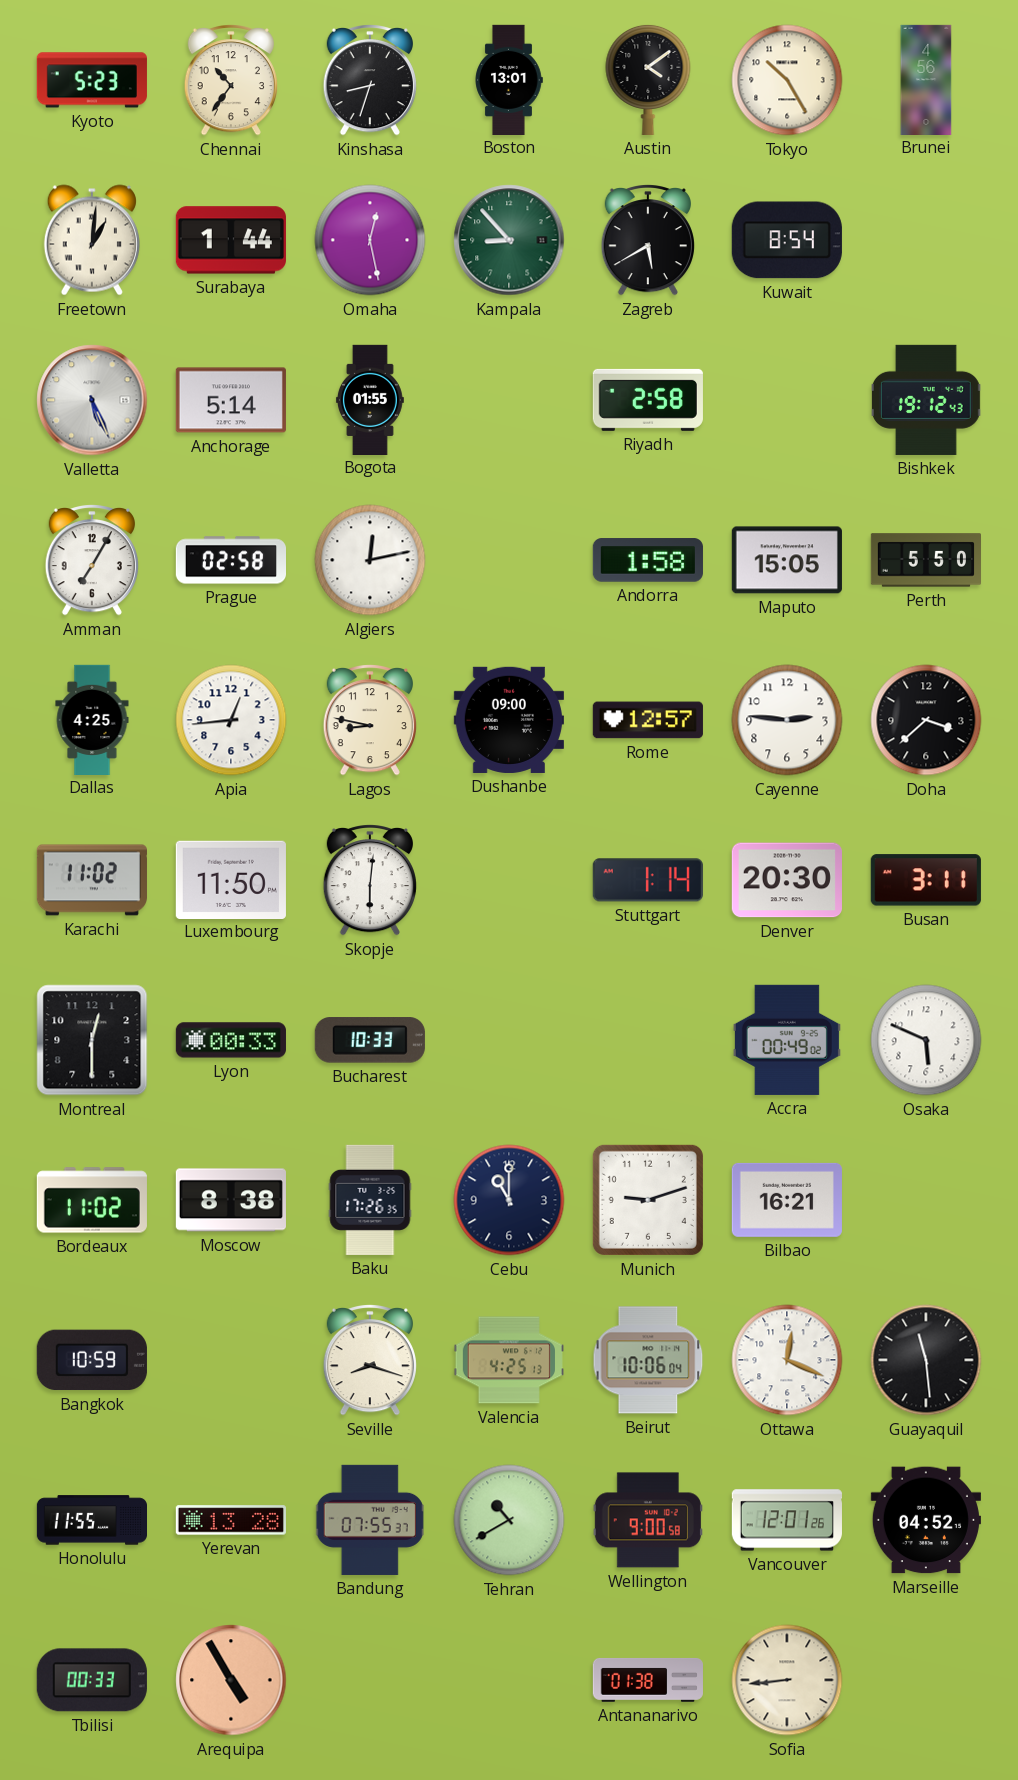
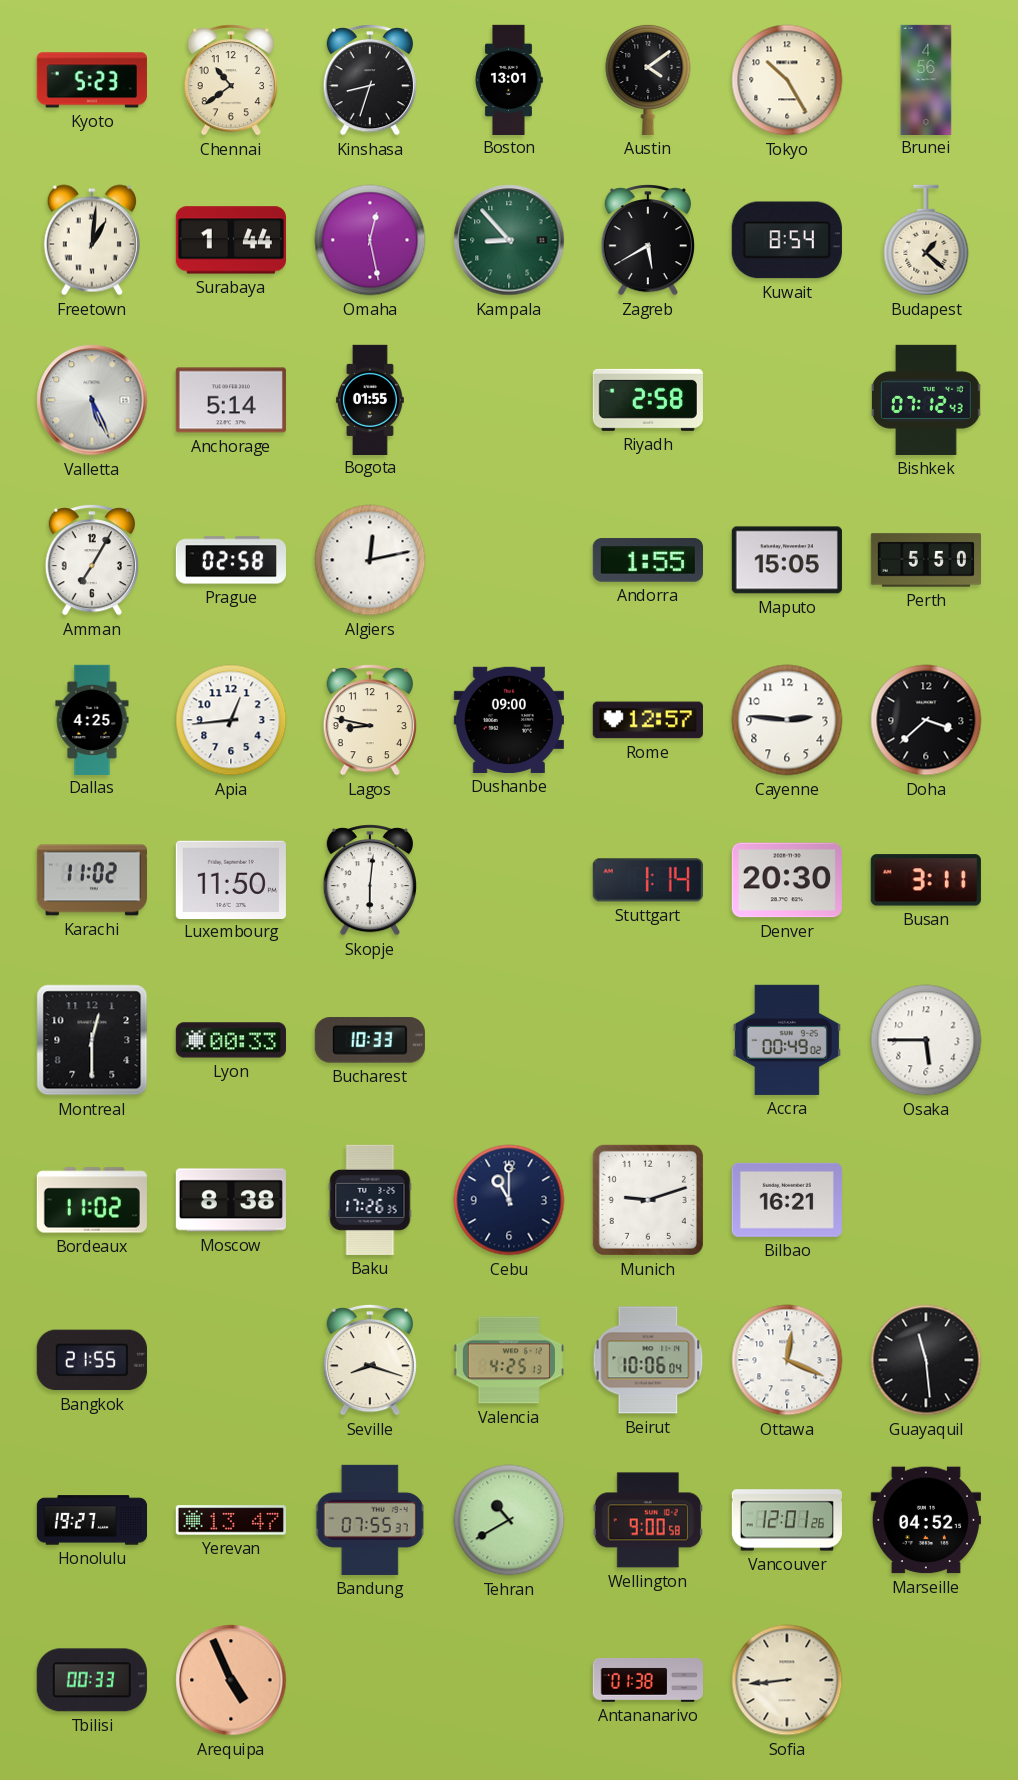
Chennai: 10:36 -> 10:39 (231, 81)
Budapest: none -> 1:22 (926, 240)
Bishkek: 19:12 -> 07:12 (926, 400)
Andorra: 1:58 -> 1:55 (648, 560)
Osaka: 5:49 -> 5:45 (926, 1040)
Bangkok: 10:59 -> 21:55 (92, 1360)
Honolulu: 11:55 -> 19:27 (91, 1520)
Yerevan: 13:28 -> 13:47 (231, 1520)
Arequipa: 4:55 -> 4:56 (231, 1680)
